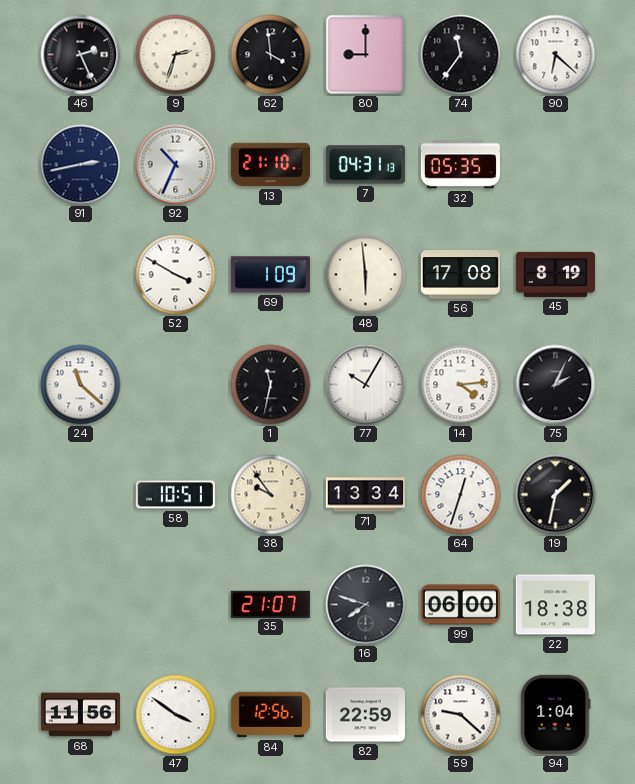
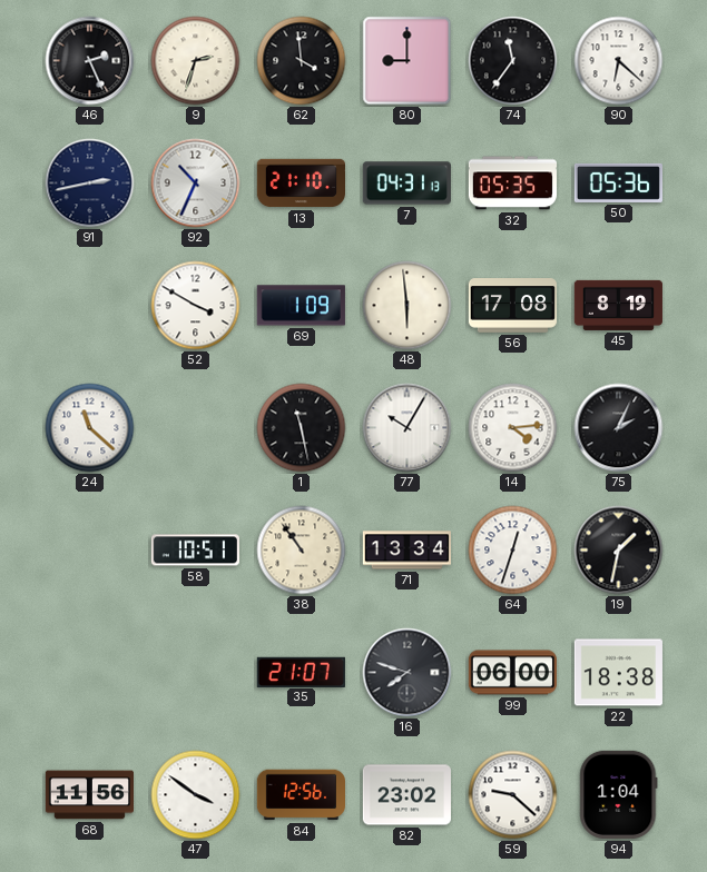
50: none -> 05:36 (618, 182)
1: 11:32 -> 11:28 (302, 428)
38: 9:54 -> 10:54 (302, 551)
82: 22:59 -> 23:02 (406, 795)
